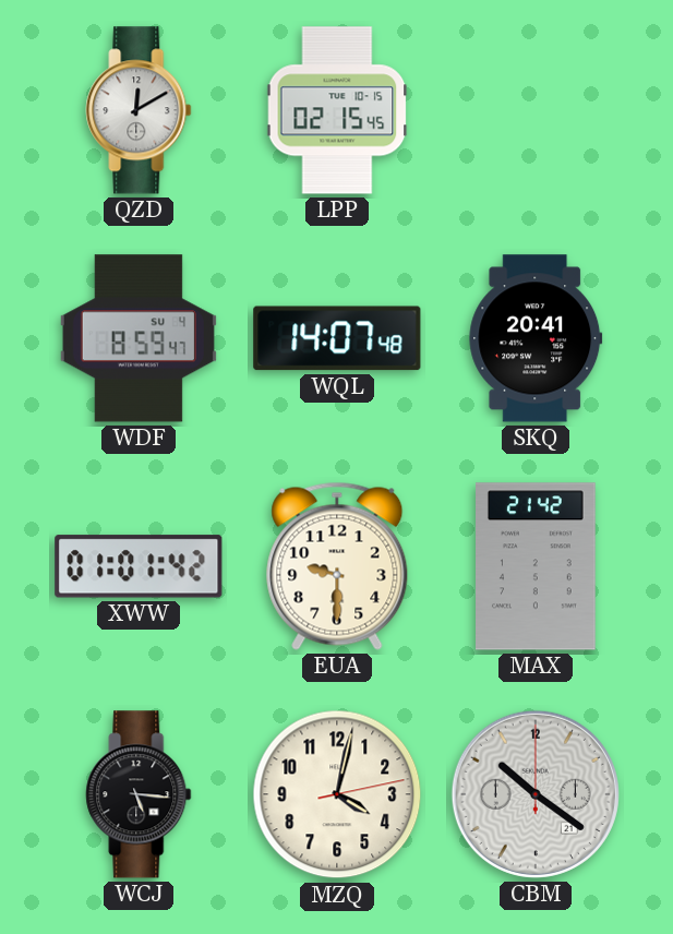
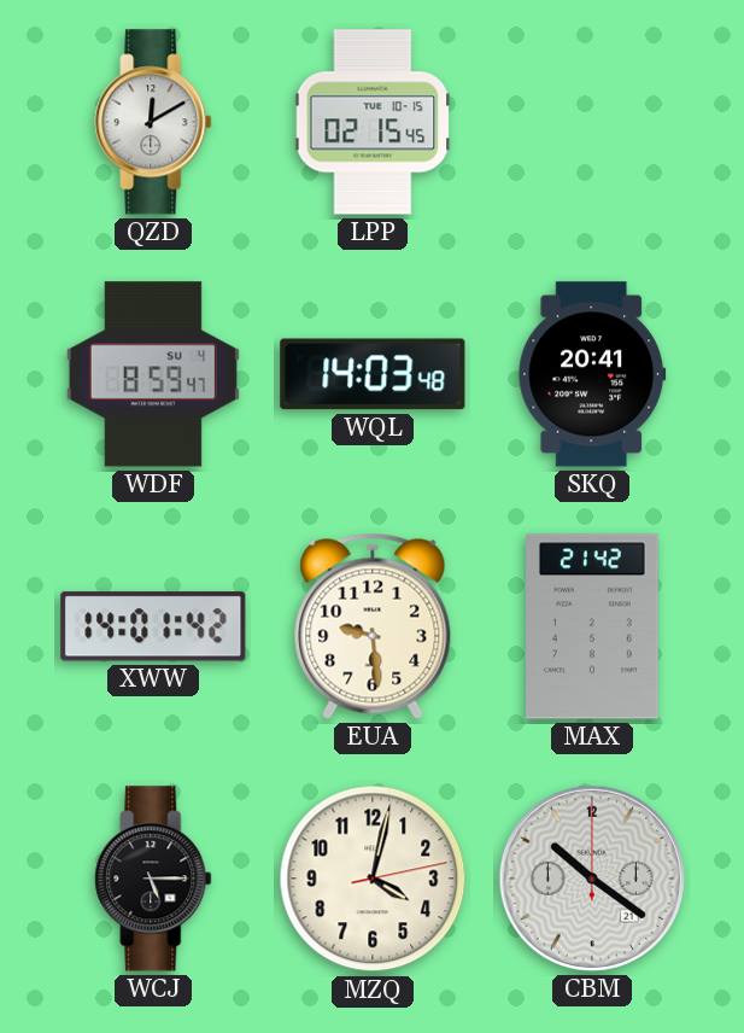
WQL: 14:07 -> 14:03 (373, 374)
XWW: 01:01 -> 14:01 (153, 626)
EUA: 9:30 -> 9:29 (373, 626)
WCJ: 5:16 -> 5:15 (153, 879)
